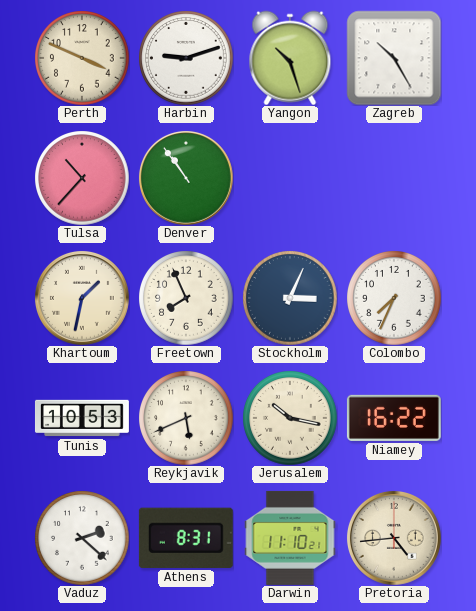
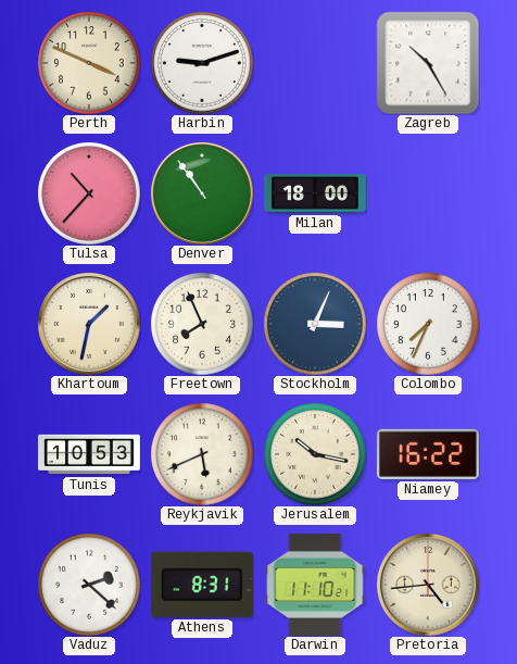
Yangon: 10:27 -> none (290, 58)
Milan: none -> 18:00 (315, 193)
